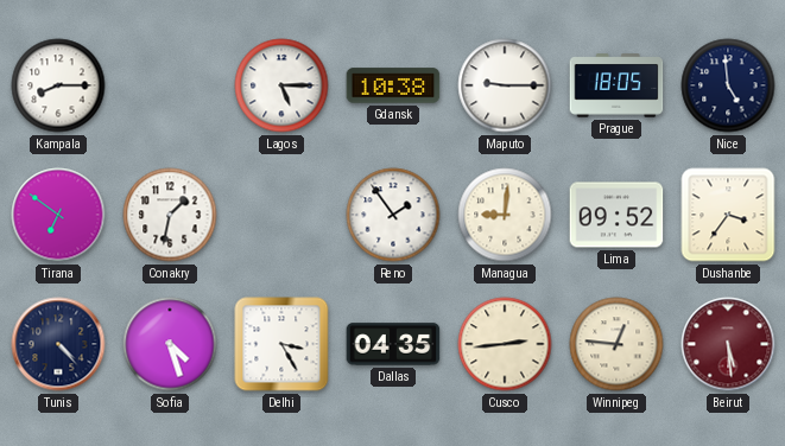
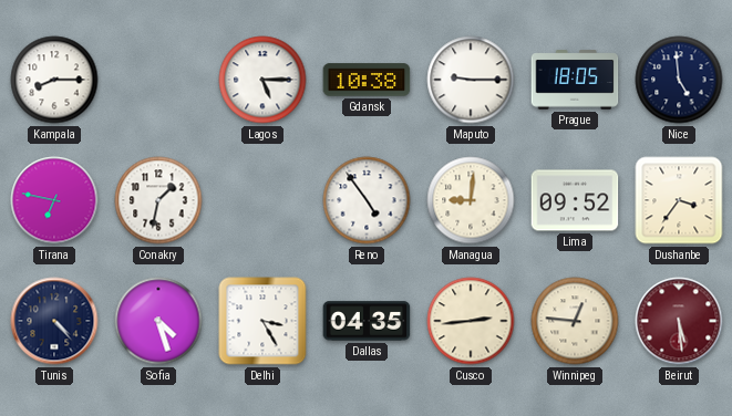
Tirana: 6:51 -> 6:47 (54, 200)
Reno: 1:54 -> 4:54 (367, 200)
